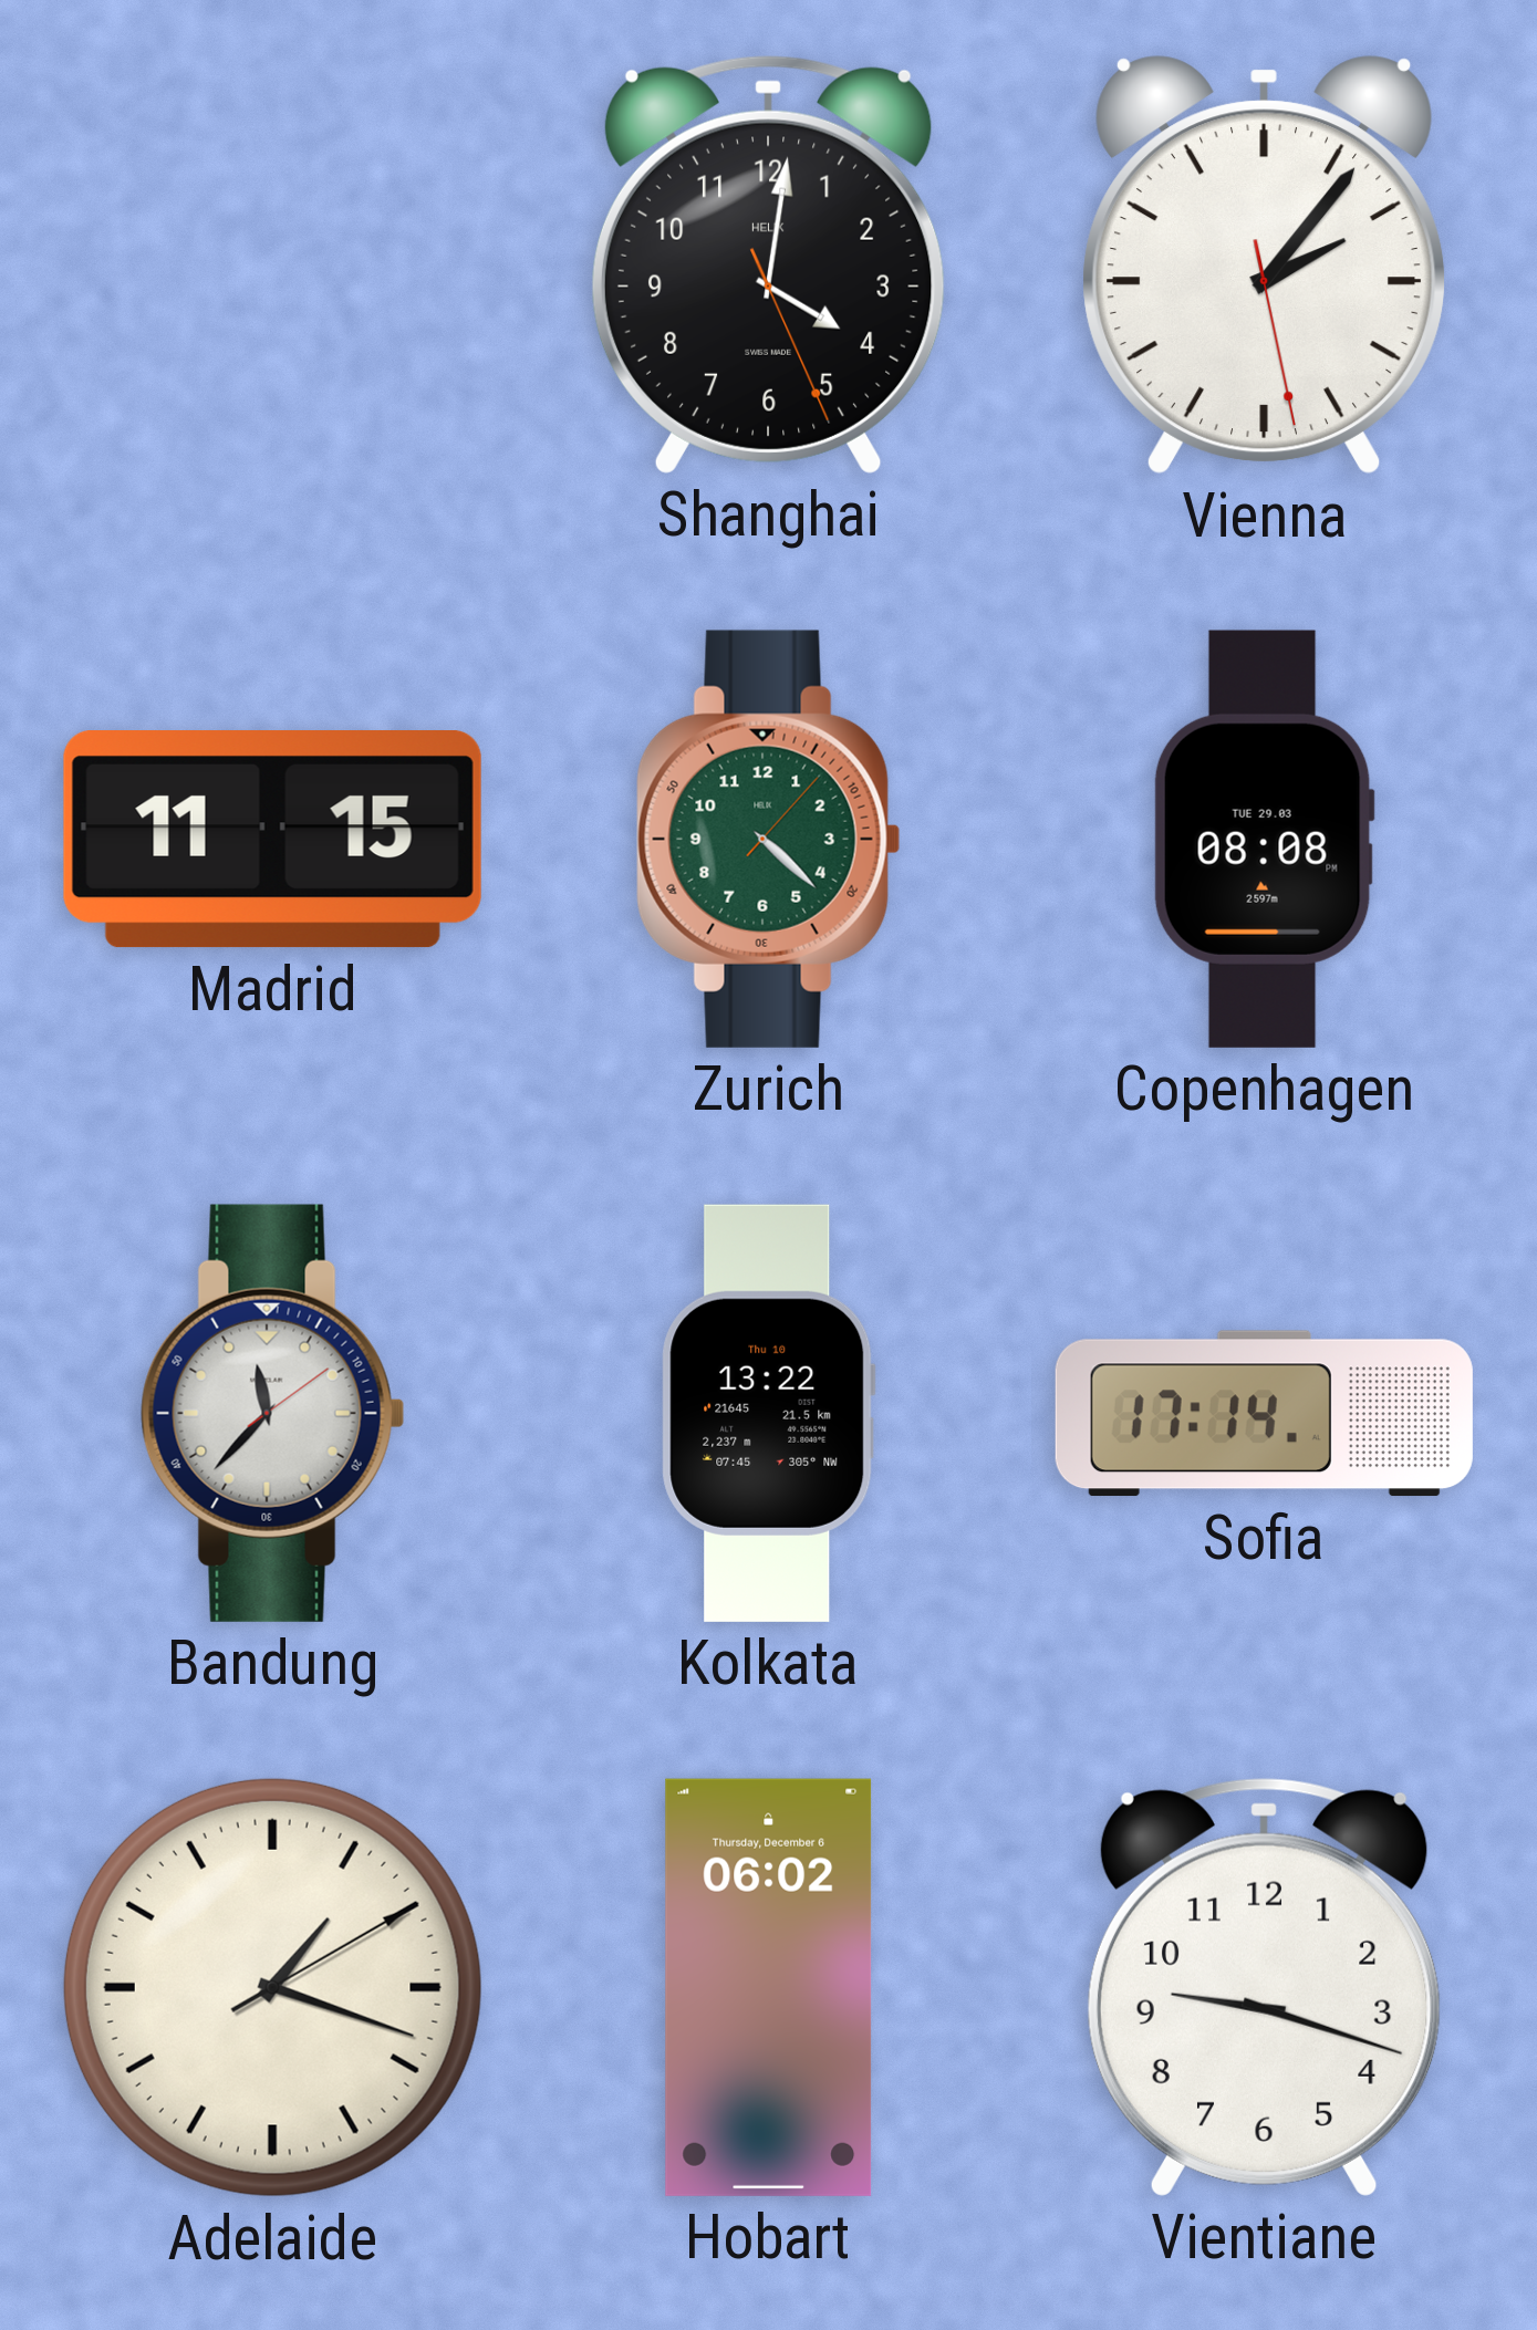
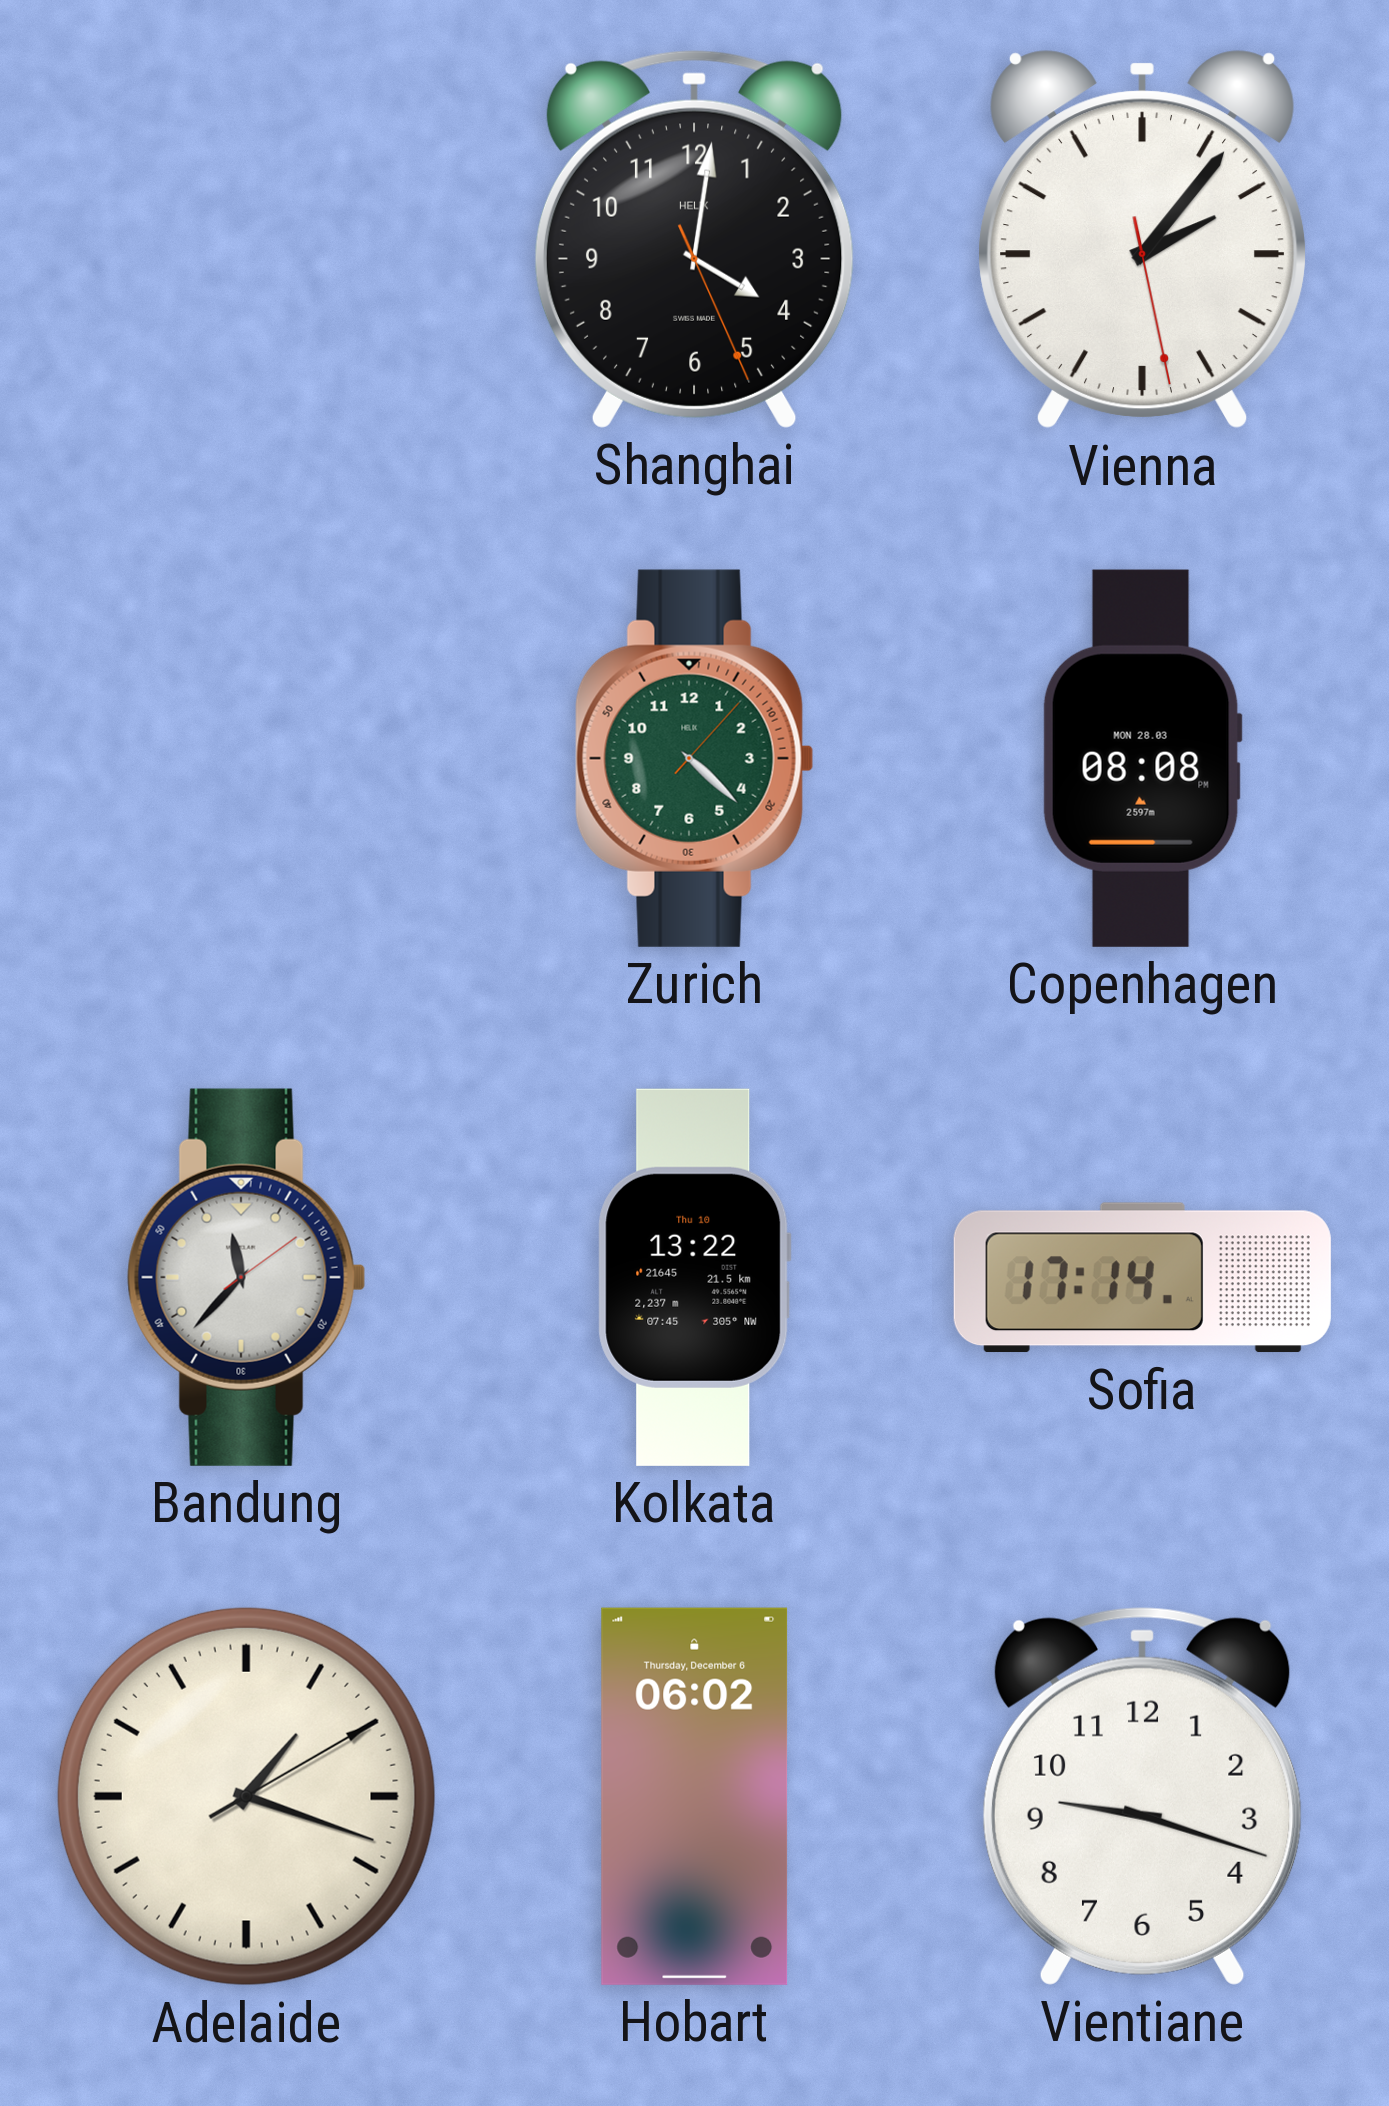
Madrid: 11:15 -> none (272, 840)
Copenhagen date: TUE 29.03 -> MON 28.03 (1142, 758)
